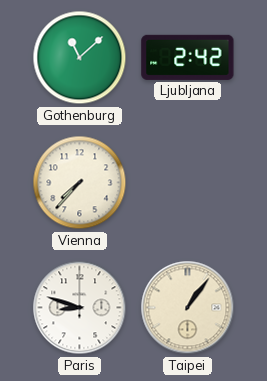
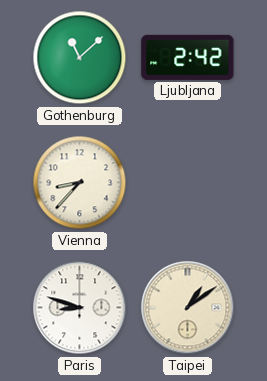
Vienna: 7:37 -> 8:37 (80, 183)
Taipei: 1:06 -> 1:09 (188, 308)
